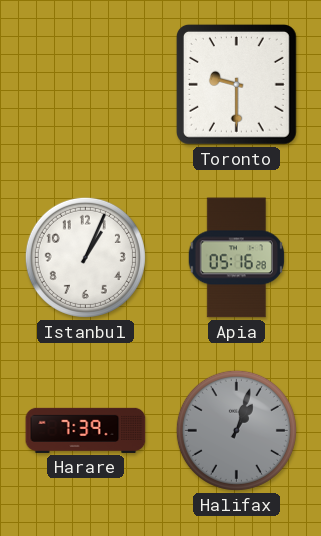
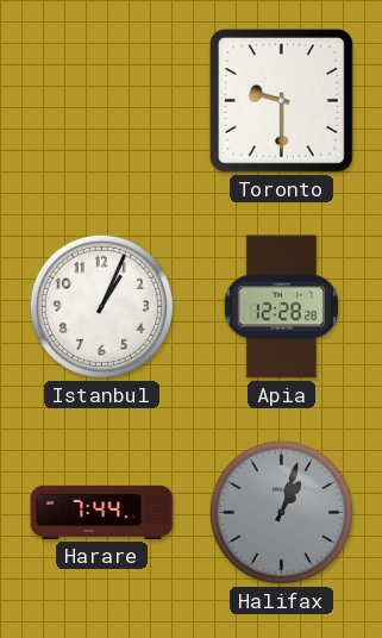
Apia: 05:16 -> 12:28 (281, 307)
Harare: 7:39 -> 7:44 (102, 512)
